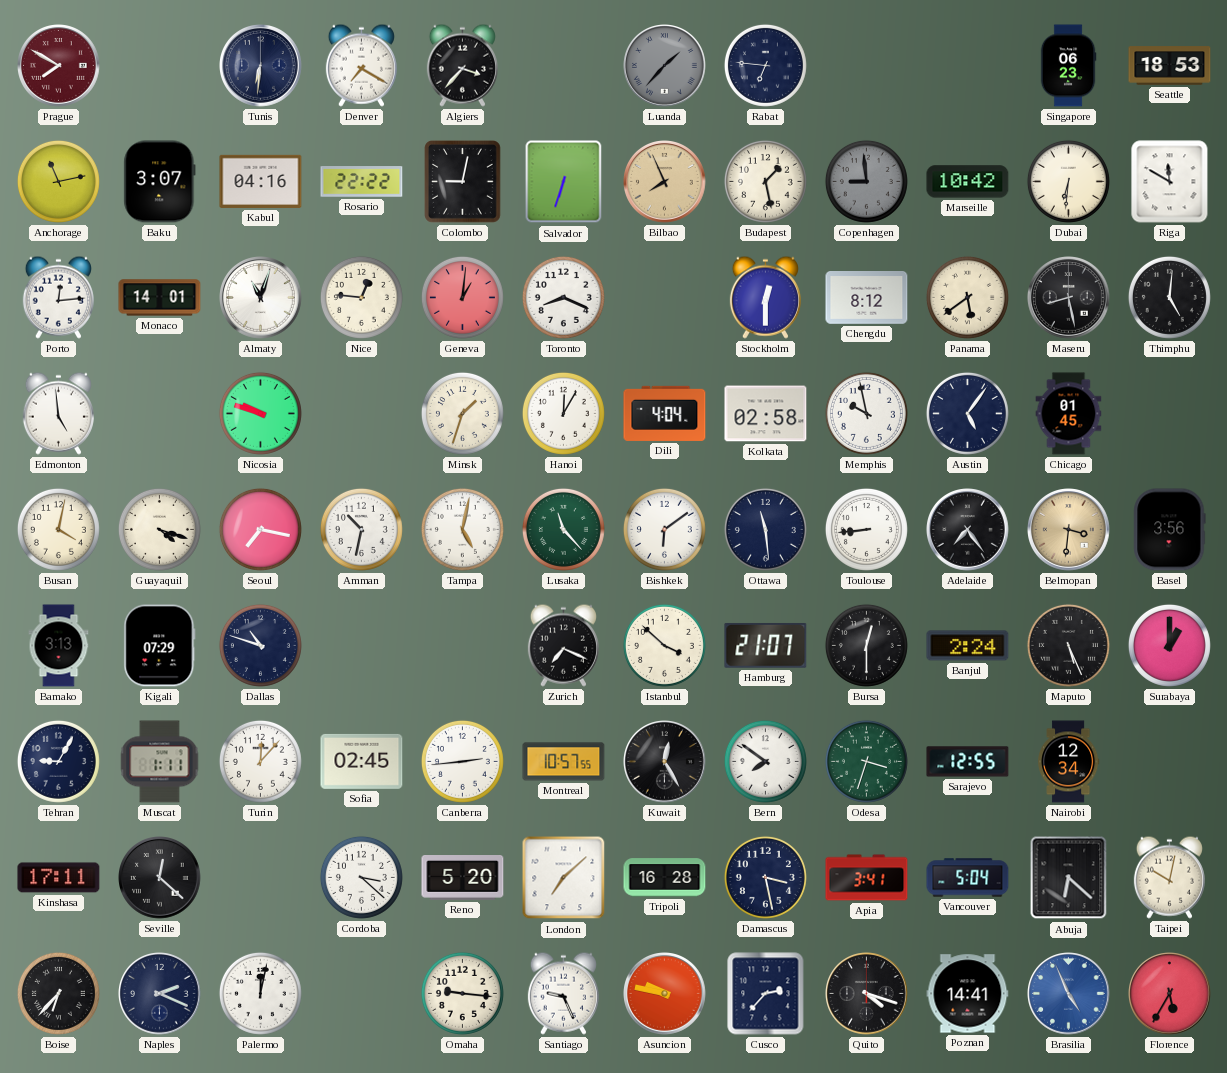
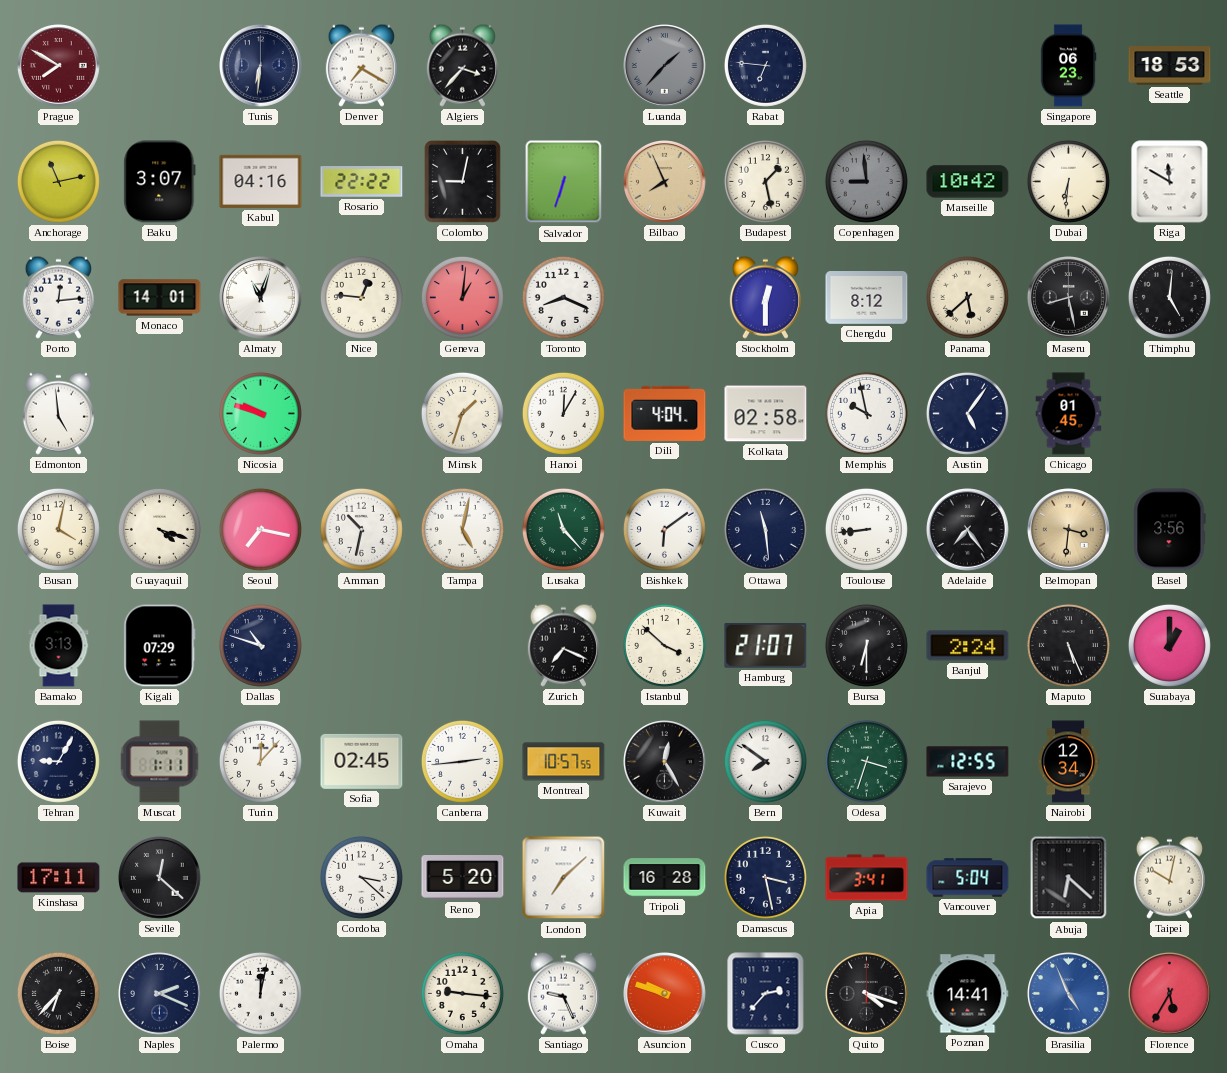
Panama: 5:39 -> 5:38 (967, 297)
Bursa: 12:30 -> 6:30 (866, 645)
Asuncion: 9:47 -> 9:48 (665, 994)
